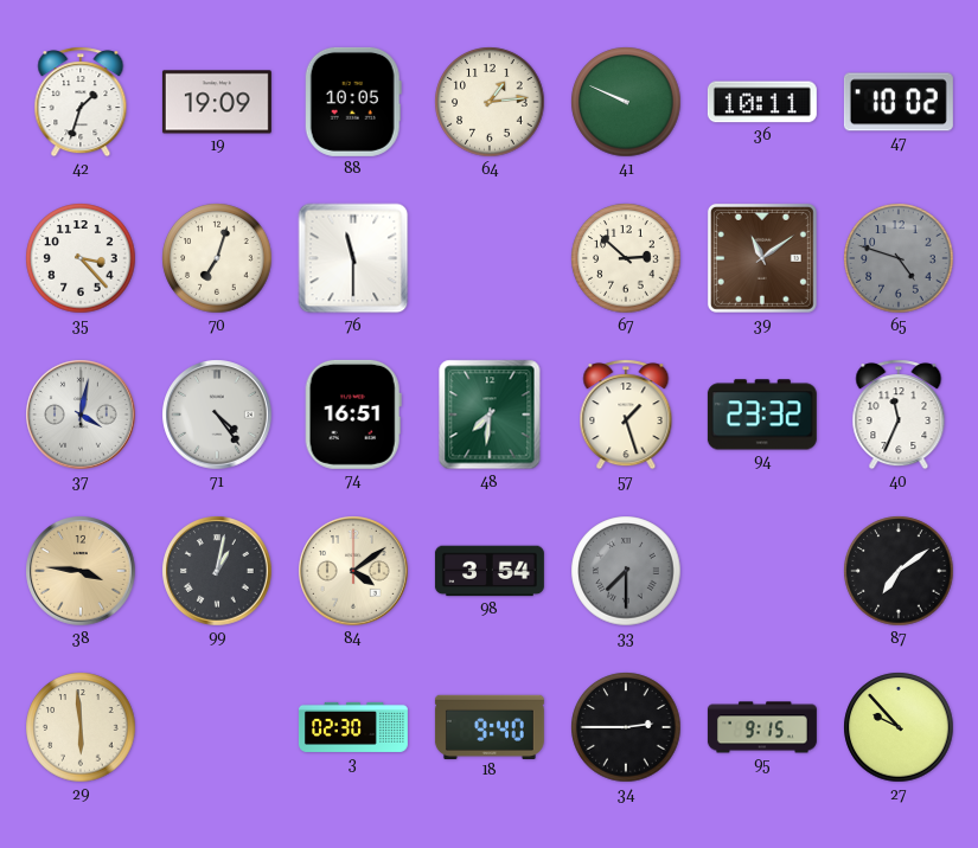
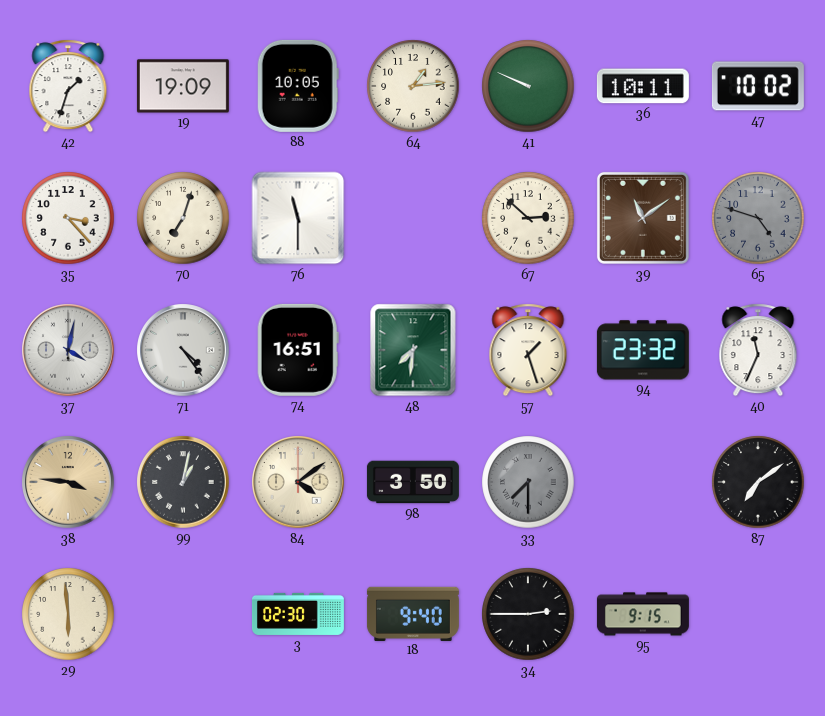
98: 3:54 -> 3:50 (413, 482)
27: 9:53 -> none (899, 727)
